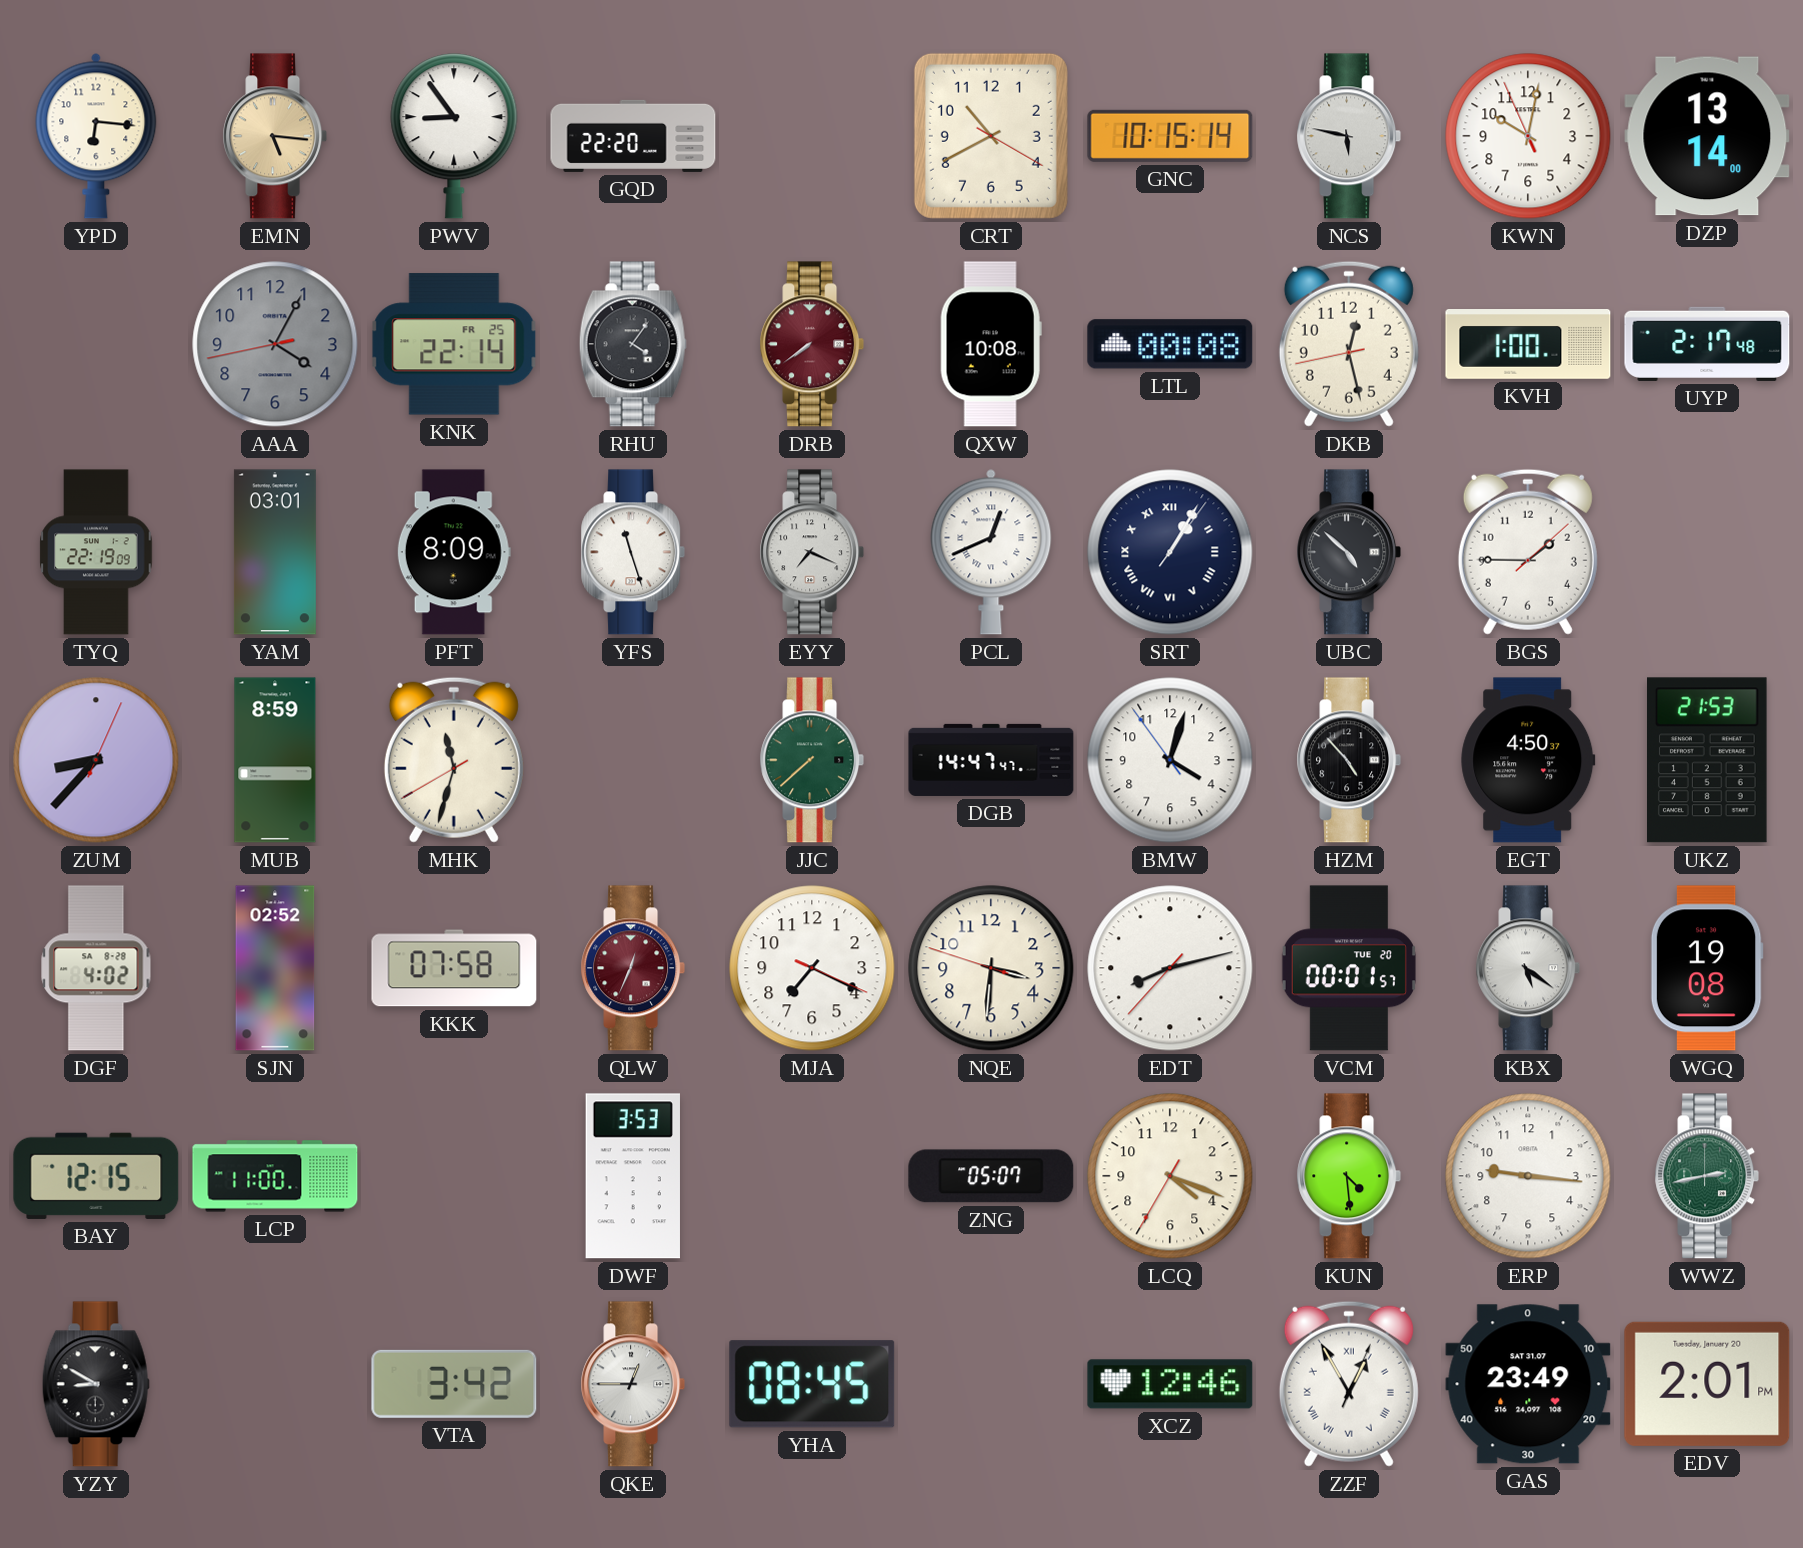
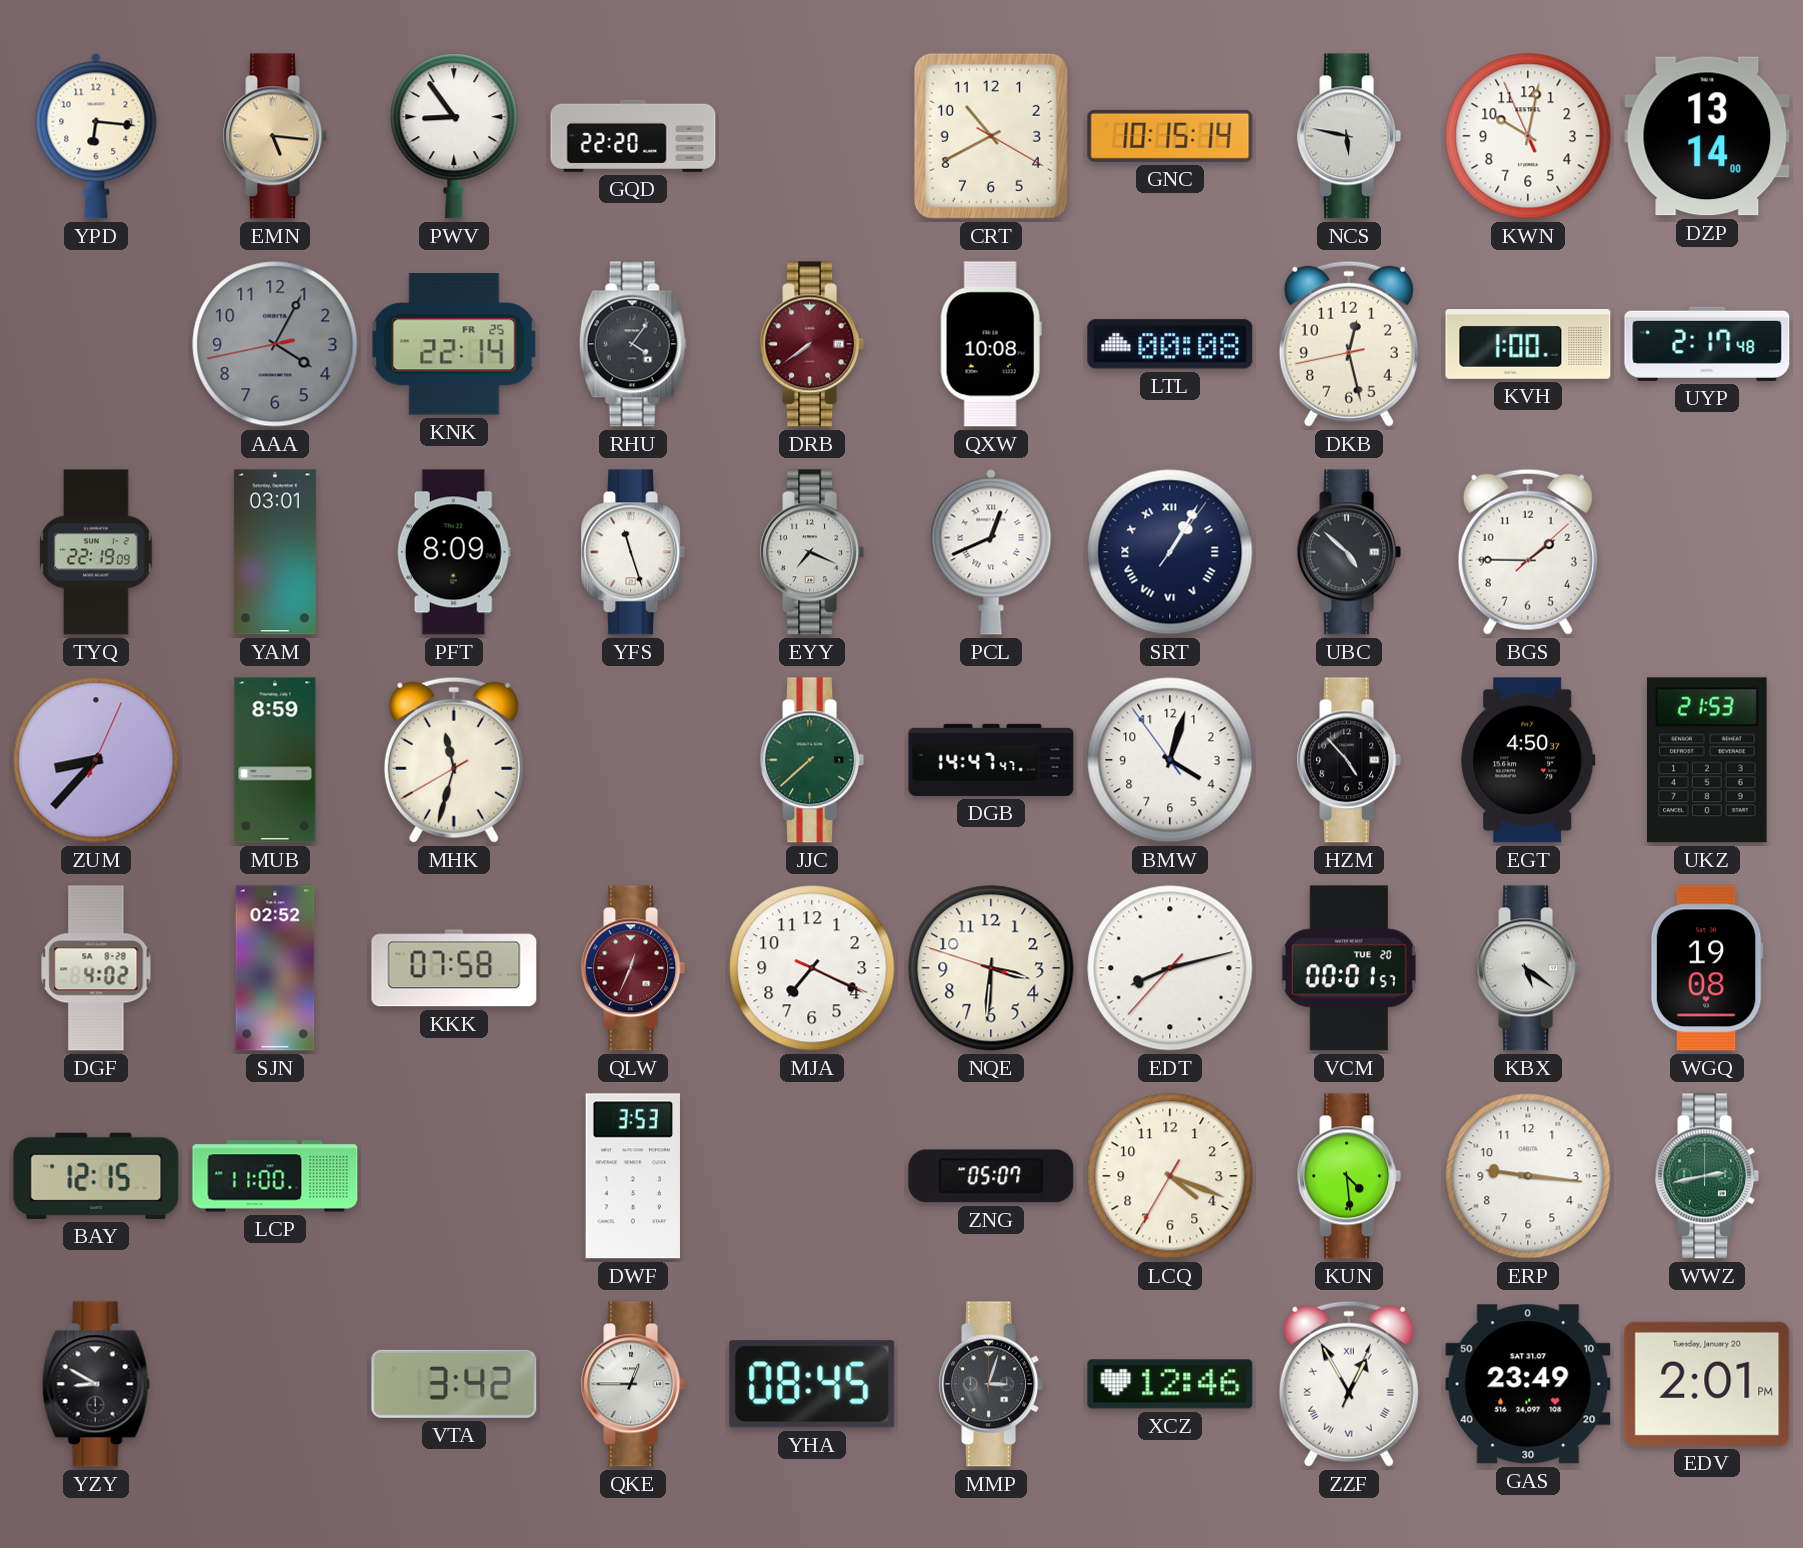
MMP: none -> 3:03 (991, 1384)
